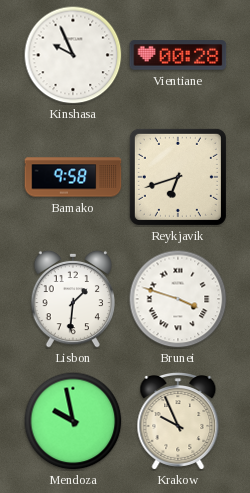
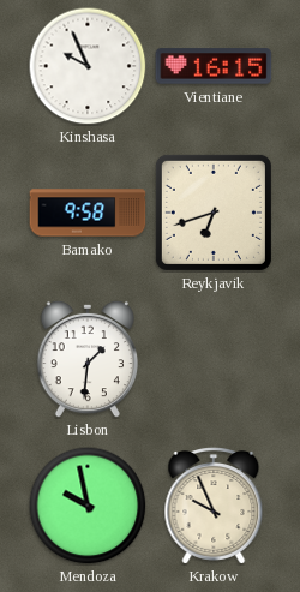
Vientiane: 00:28 -> 16:15 (214, 66)
Brunei: 3:48 -> none (178, 299)
